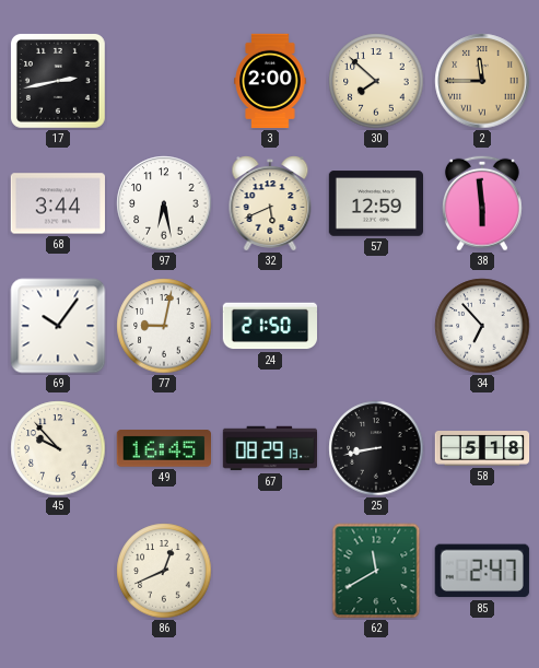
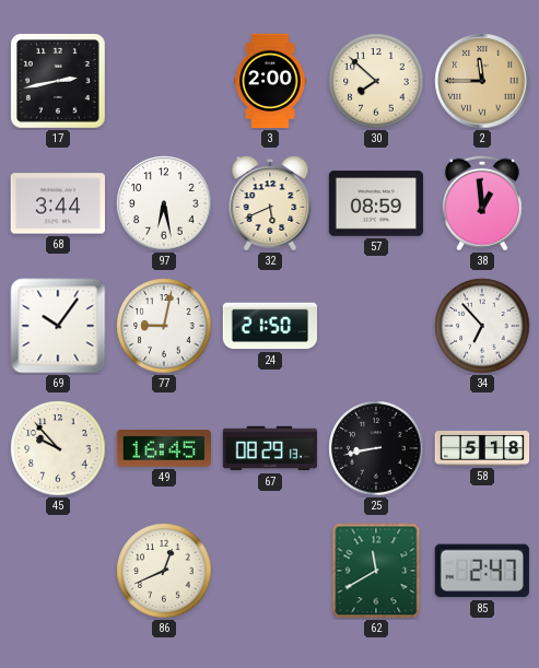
57: 12:59 -> 08:59 (376, 203)
38: 5:59 -> 12:59 (482, 203)
